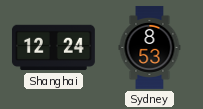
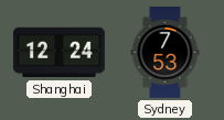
Sydney: 8:53 -> 7:53 (166, 52)
